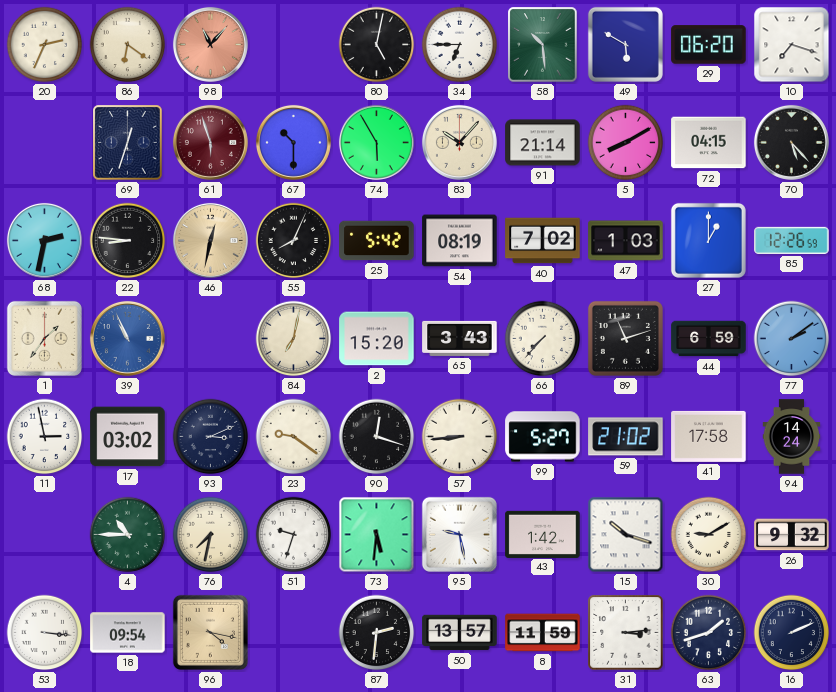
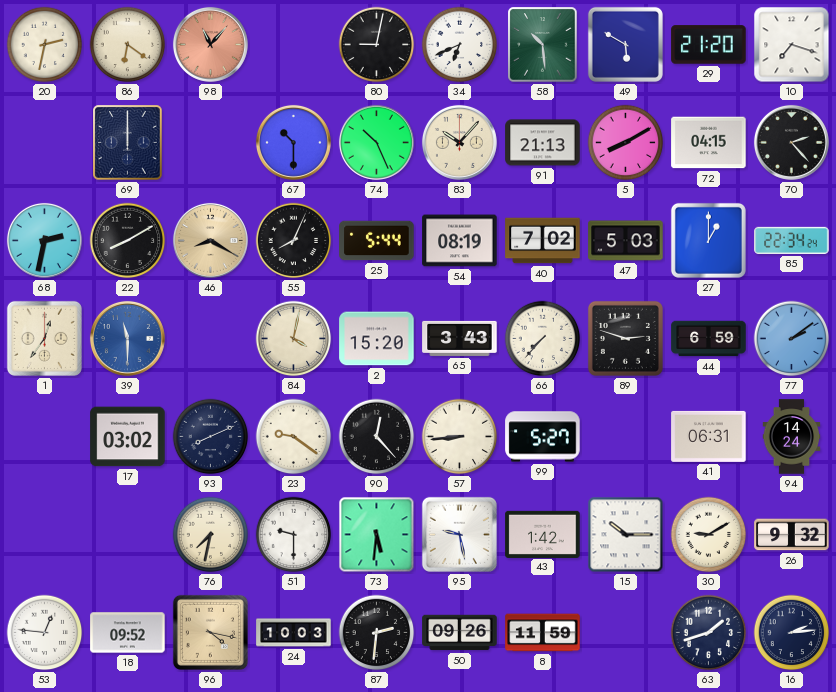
20: 2:34 -> 2:32 (45, 45)
80: 5:02 -> 9:02 (377, 45)
34: 6:45 -> 6:41 (460, 45)
29: 06:20 -> 21:20 (709, 45)
69: 12:33 -> 12:00 (128, 143)
61: 5:57 -> none (210, 142)
74: 5:55 -> 10:26 (376, 142)
91: 21:14 -> 21:13 (543, 143)
70: 5:23 -> 2:23 (791, 142)
22: 8:46 -> 8:10 (128, 241)
46: 12:32 -> 8:20 (210, 240)
25: 5:42 -> 5:44 (377, 241)
47: 1:03 -> 5:03 (626, 241)
85: 12:26 -> 22:34 (792, 240)
1: 1:36 -> 12:36 (44, 338)
39: 10:56 -> 11:30 (127, 338)
84: 7:02 -> 4:02 (294, 339)
89: 11:12 -> 2:48 (625, 338)
11: 2:58 -> none (45, 437)
93: 3:11 -> 8:11 (211, 437)
90: 12:18 -> 12:23 (377, 437)
59: 21:02 -> none (626, 437)
41: 17:58 -> 06:31 (709, 436)
4: 10:45 -> none (128, 535)
51: 9:33 -> 9:30 (294, 535)
15: 10:18 -> 10:15 (626, 535)
53: 3:16 -> 12:46 (45, 633)
18: 09:54 -> 09:52 (128, 633)
24: none -> 10:03 (294, 633)
50: 13:57 -> 09:26 (460, 633)
31: 3:14 -> none (626, 633)
16: 2:11 -> 2:14 (792, 633)
